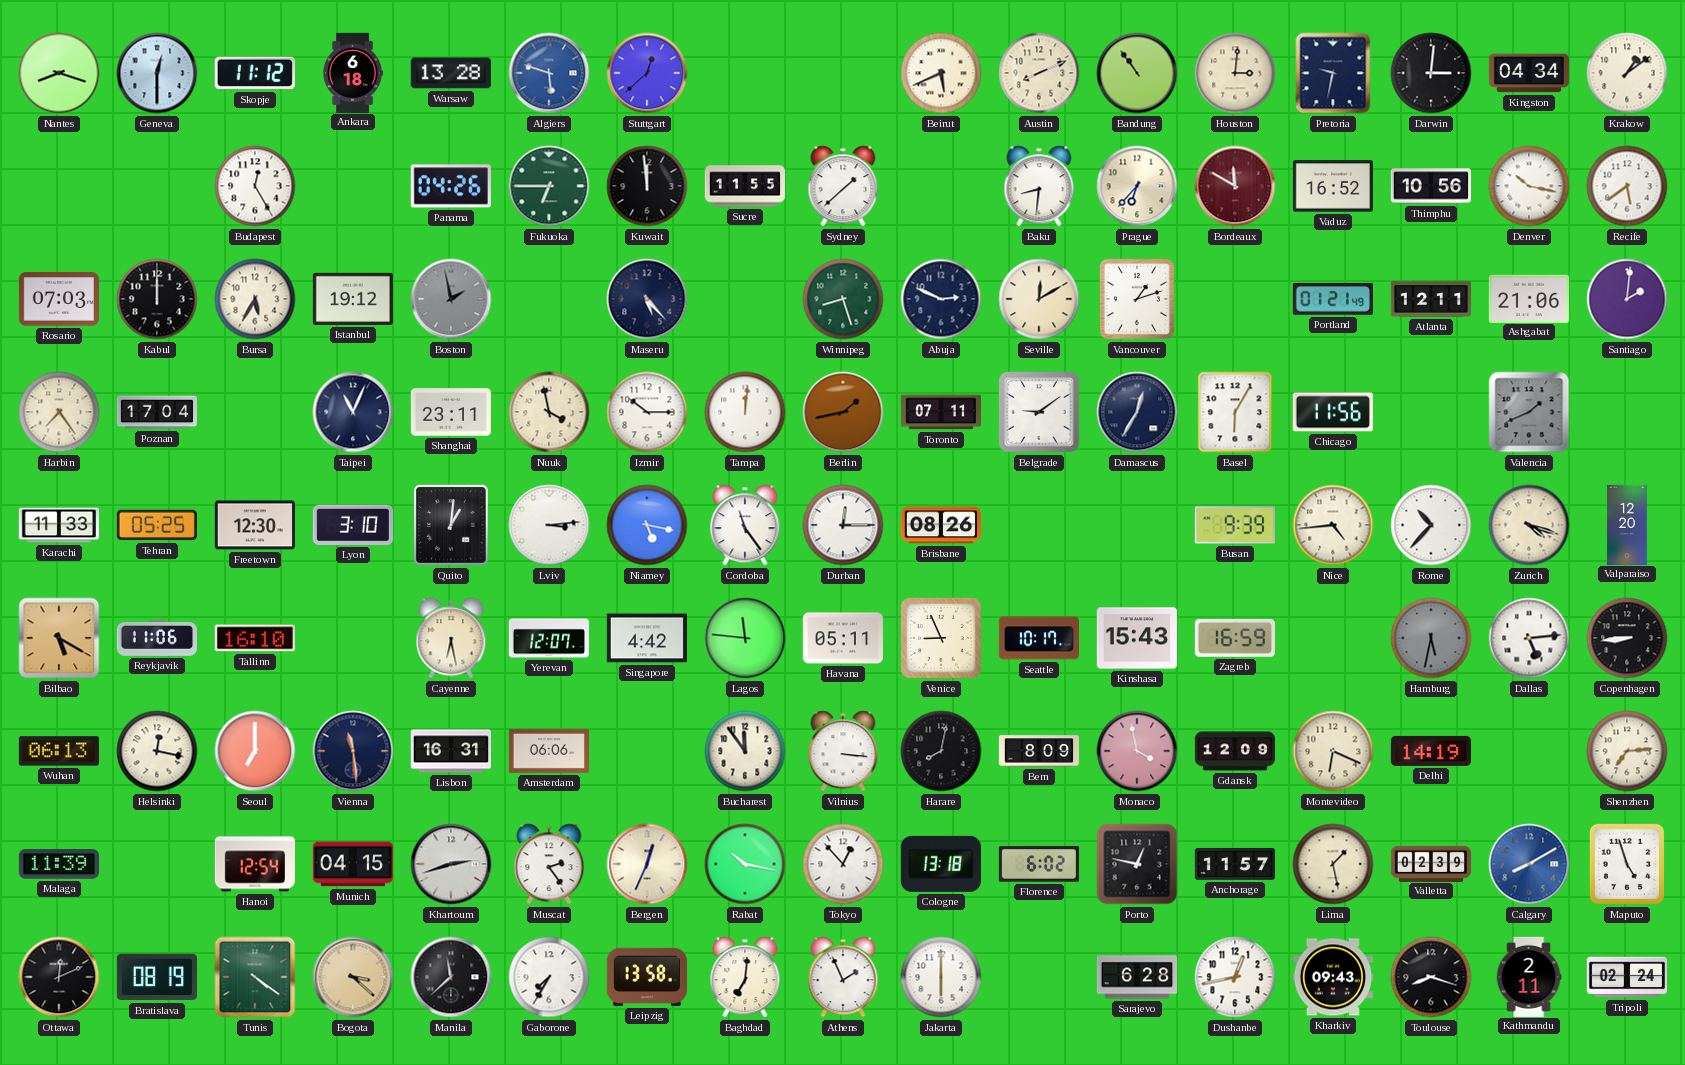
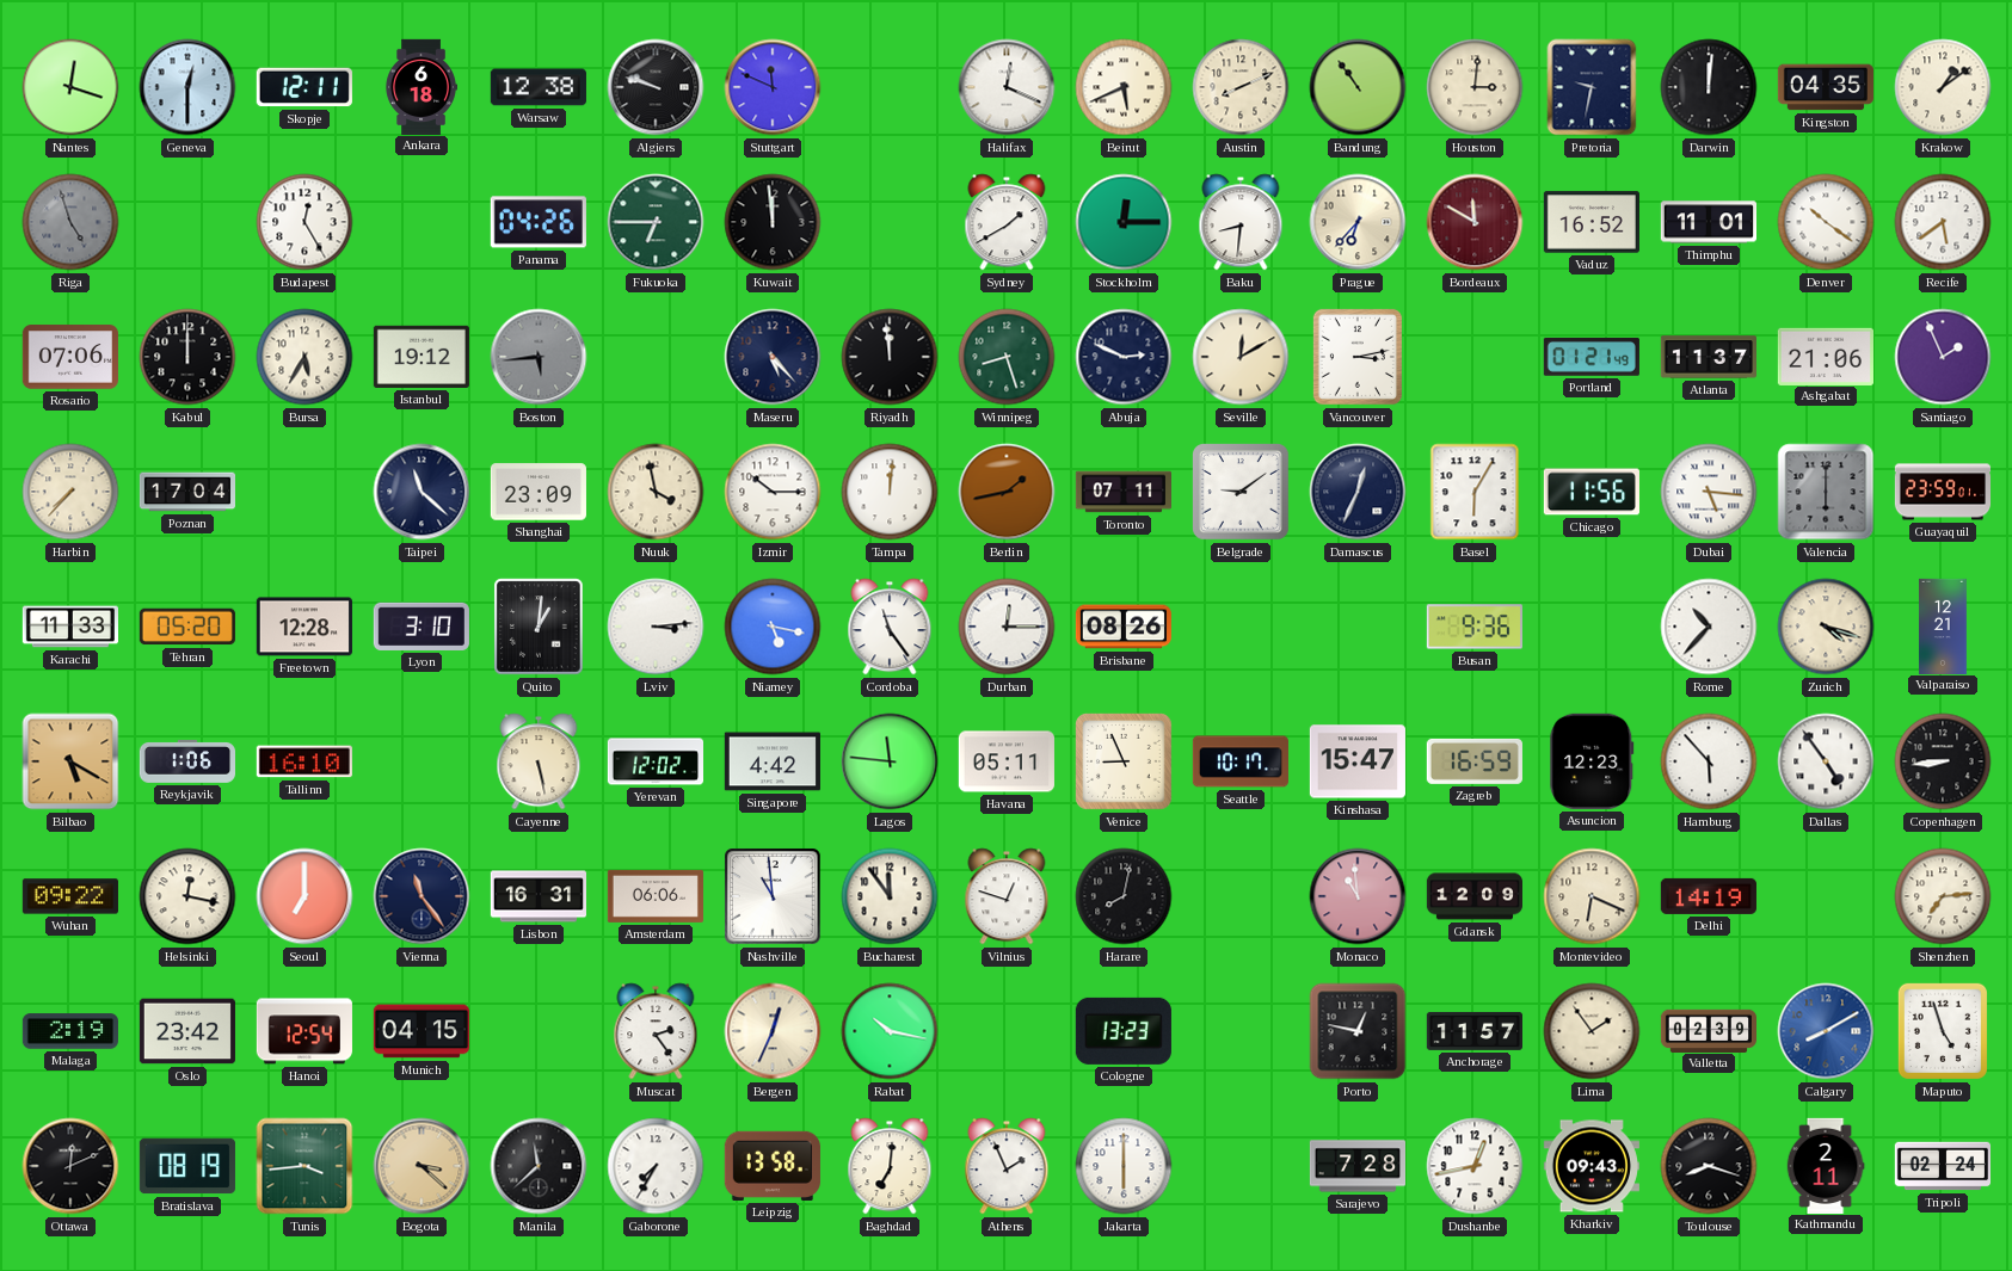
Nantes: 8:18 -> 12:18 (70, 87)
Skopje: 11:12 -> 12:11 (304, 87)
Warsaw: 13:28 -> 12:38 (539, 87)
Algiers: 5:48 -> 9:48 (656, 87)
Algiers dial: blue -> black (656, 87)
Stuttgart: 12:38 -> 11:49 (773, 87)
Halifax: none -> 12:19 (1007, 87)
Darwin: 3:01 -> 12:01 (1709, 87)
Kingston: 04:34 -> 04:35 (1826, 87)
Riga: none -> 4:57 (70, 222)
Sucre: 11:55 -> none (744, 186)
Sydney: 1:38 -> 1:40 (1007, 222)
Stockholm: none -> 12:15 (1124, 222)
Thimphu: 10:56 -> 11:01 (1708, 222)
Denver: 10:17 -> 10:21 (1826, 222)
Rosario: 07:03 -> 07:06 (70, 357)
Boston: 1:58 -> 5:44 (539, 357)
Riyadh: none -> 11:59 (890, 357)
Vancouver: 1:12 -> 3:13 (1358, 357)
Atlanta: 12:11 -> 11:37 (1708, 357)
Santiago: 2:01 -> 1:56 (1943, 357)
Harbin: 7:24 -> 7:37 (70, 492)
Taipei: 11:04 -> 11:22 (422, 492)
Shanghai: 23:11 -> 23:09 (537, 492)
Damascus: 12:35 -> 12:34 (1358, 492)
Dubai: none -> 5:16 (1709, 492)
Valencia: 1:41 -> 6:00 (1826, 492)
Guayaquil: none -> 23:59 (1942, 492)
Tehran: 05:25 -> 05:20 (187, 627)
Freetown: 12:30 -> 12:28 (304, 627)
Busan: 9:39 -> 9:36 (1475, 627)
Nice: 4:44 -> none (1333, 525)
Valparaiso: 12:20 -> 12:21 (1943, 625)
Reykjavik: 11:06 -> 1:06 (186, 761)
Cayenne: 6:28 -> 5:28 (539, 761)
Yerevan: 12:07 -> 12:02 (654, 761)
Kinshasa: 15:43 -> 15:47 (1358, 761)
Asuncion: none -> 12:23 (1592, 761)
Hamburg: 5:32 -> 5:53 (1709, 761)
Hamburg dial: grey -> white (1709, 761)
Dallas: 5:14 -> 4:54 (1826, 761)
Wuhan: 06:13 -> 09:22 (70, 896)
Vienna: 11:29 -> 11:24 (422, 896)
Nashville: none -> 10:59 (774, 897)
Vilnius: 3:16 -> 12:48 (1007, 896)
Bern: 8:09 -> none (1038, 751)
Monaco: 3:58 -> 10:59 (1358, 896)
Malaga: 11:39 -> 2:19 (70, 1031)
Oslo: none -> 23:42 (187, 1031)
Khartoum: 2:42 -> none (451, 864)
Tokyo: 12:53 -> none (843, 864)
Cologne: 13:18 -> 13:23 (1124, 1031)
Florence: 6:02 -> none (1039, 864)
Lima: 1:28 -> 1:54 (1592, 1031)
Tunis: 4:21 -> 3:44 (304, 1166)
Sarajevo: 6:28 -> 7:28 (1356, 1166)
